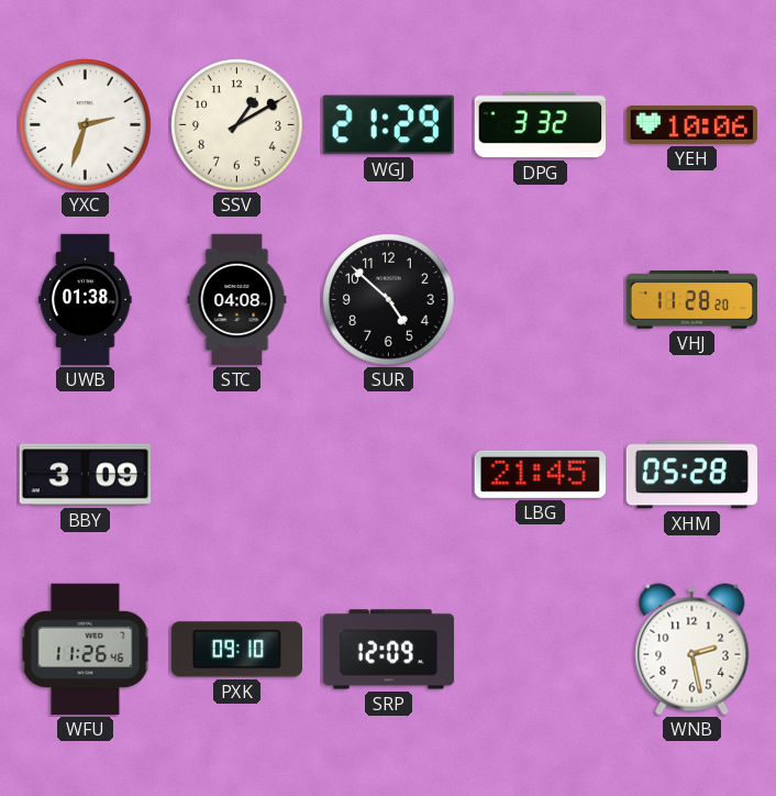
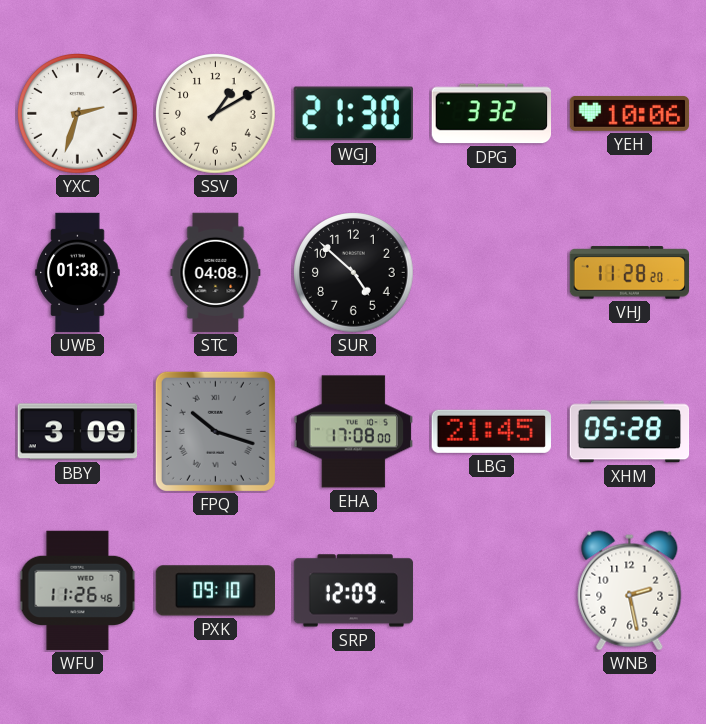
WGJ: 21:29 -> 21:30 (353, 114)
FPQ: none -> 10:18 (215, 431)
EHA: none -> 17:08 (354, 432)
